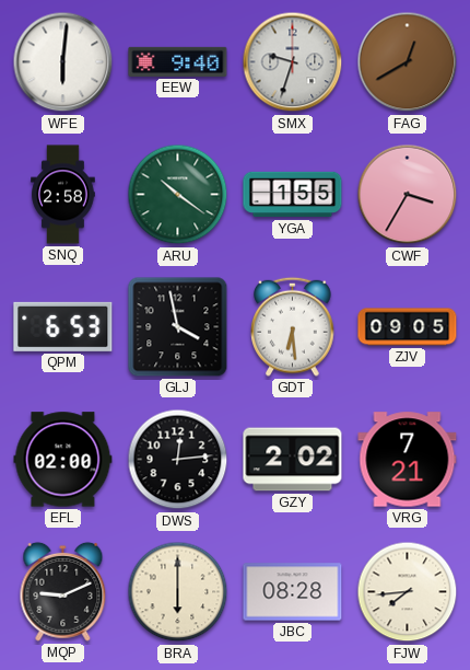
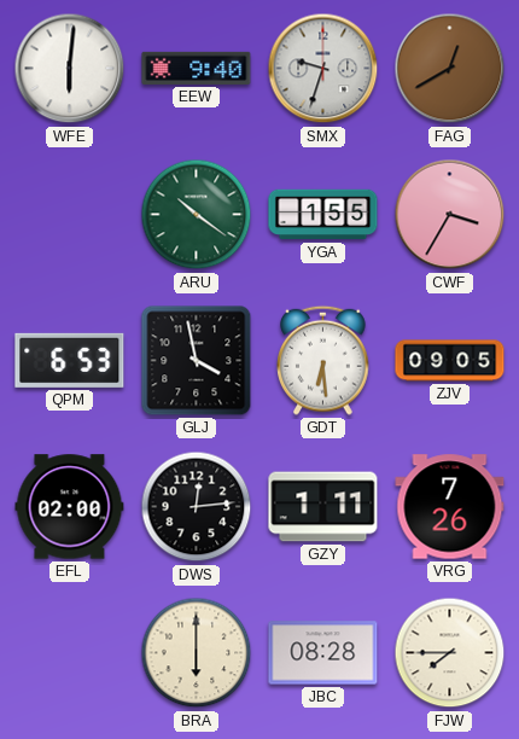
SNQ: 2:58 -> none (63, 195)
GZY: 2:02 -> 1:11 (323, 507)
VRG: 7:21 -> 7:26 (450, 507)
MQP: 9:11 -> none (63, 591)
FJW: 7:44 -> 7:45 (450, 653)
